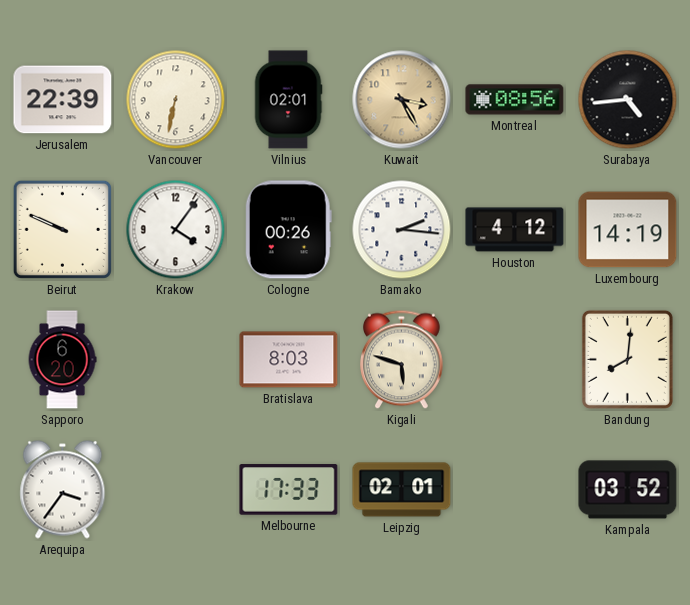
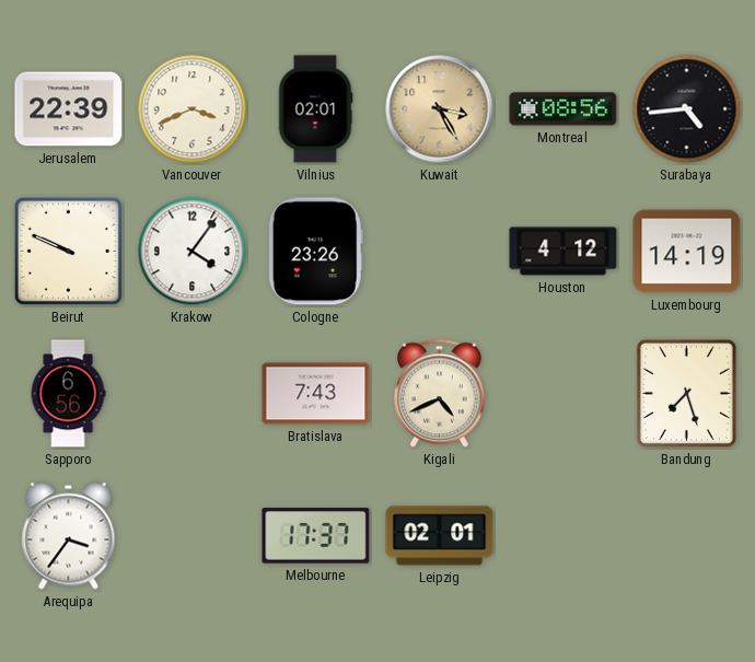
Vancouver: 6:32 -> 3:41 (193, 109)
Cologne: 00:26 -> 23:26 (315, 252)
Bamako: 2:16 -> none (402, 230)
Sapporo: 6:20 -> 6:56 (68, 394)
Bratislava: 8:03 -> 7:43 (316, 394)
Kigali: 5:48 -> 4:41 (440, 394)
Bandung: 8:01 -> 7:27 (686, 393)
Melbourne: 17:33 -> 17:37 (316, 536)
Kampala: 03:52 -> none (628, 490)
